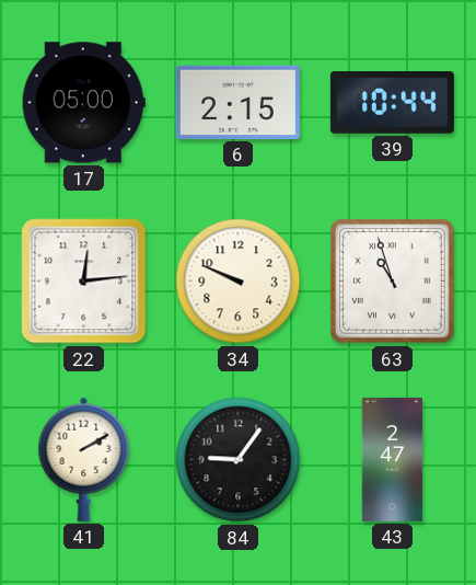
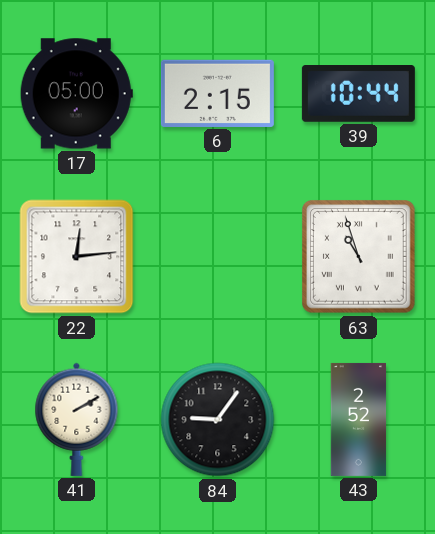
34: 9:49 -> none (239, 282)
43: 2:47 -> 2:52 (359, 419)
